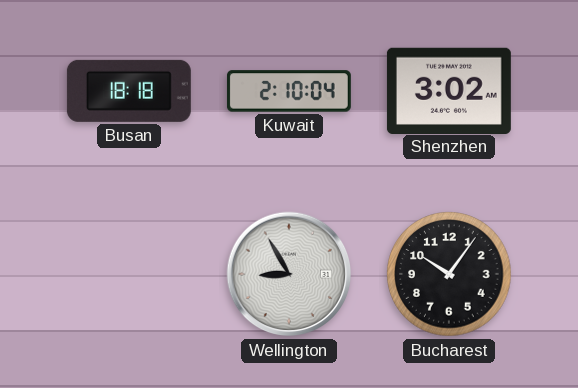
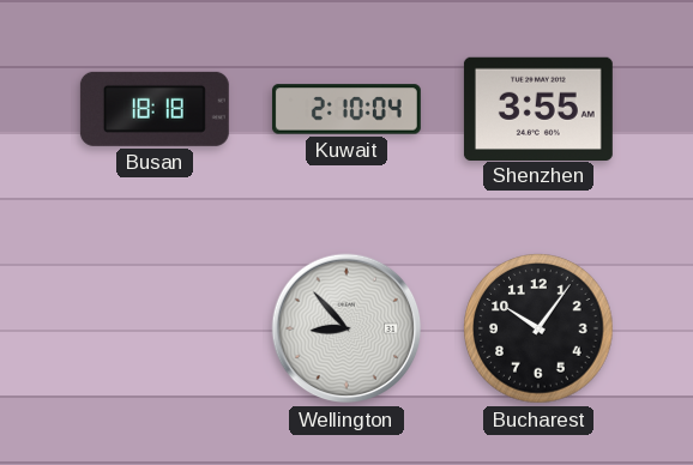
Shenzhen: 3:02 -> 3:55 (538, 108)
Wellington: 8:55 -> 8:53 (346, 328)
